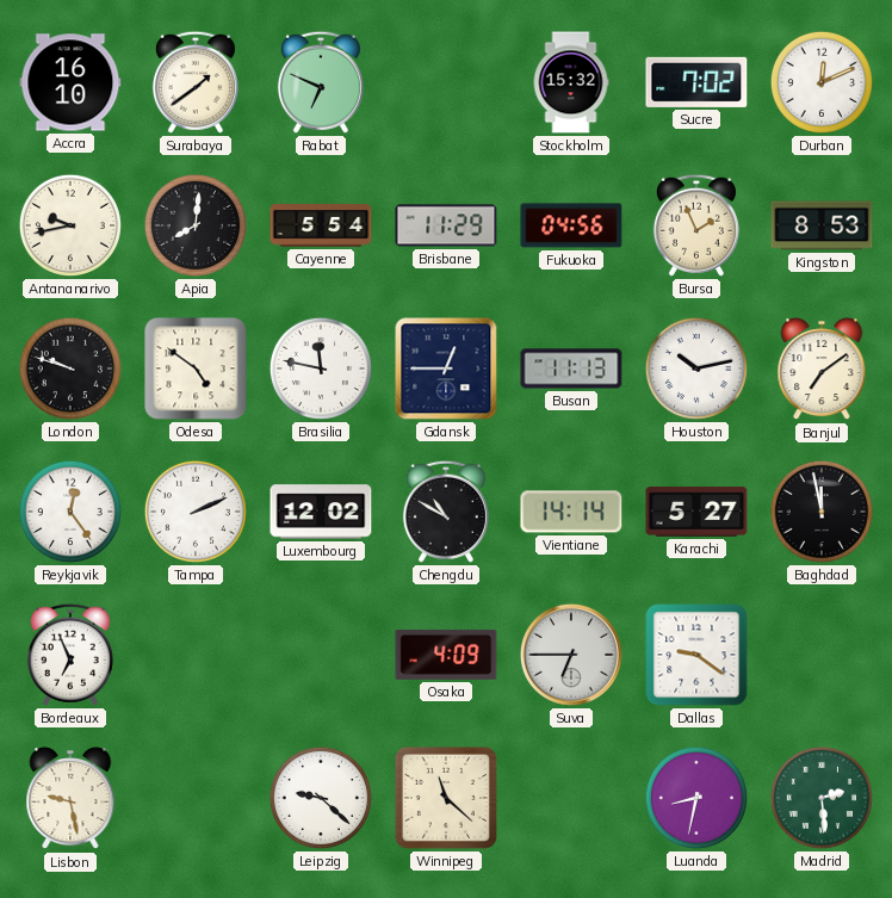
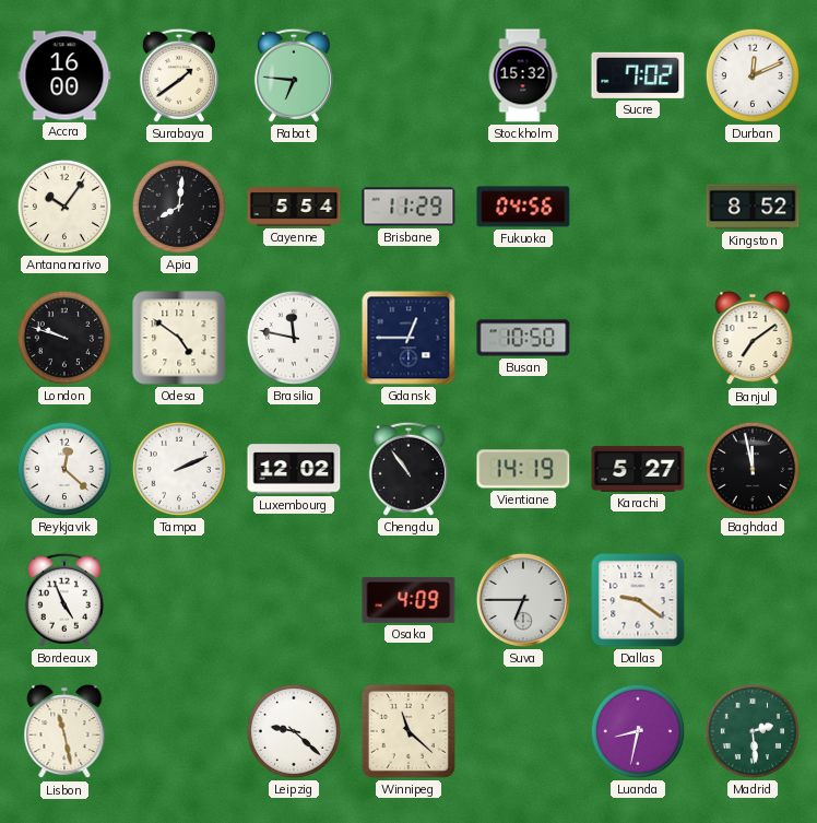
Accra: 16:10 -> 16:00 (64, 75)
Rabat: 6:49 -> 6:46 (294, 75)
Antananarivo: 9:43 -> 10:06 (64, 207)
Bursa: 1:56 -> none (696, 225)
Kingston: 8:53 -> 8:52 (753, 207)
Busan: 11:13 -> 10:50 (523, 338)
Houston: 10:13 -> none (696, 369)
Reykjavik: 12:24 -> 12:22 (64, 469)
Chengdu: 10:50 -> 10:54 (408, 469)
Vientiane: 14:14 -> 14:19 (523, 469)
Bordeaux: 6:56 -> 4:56 (64, 600)
Lisbon: 9:28 -> 11:28 (64, 732)
